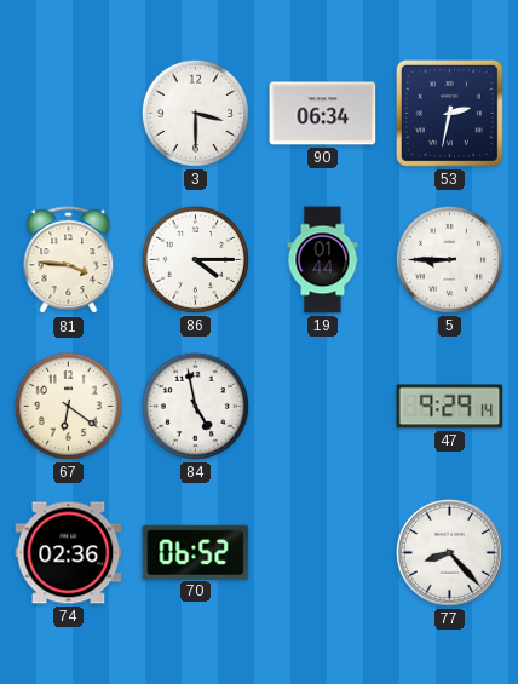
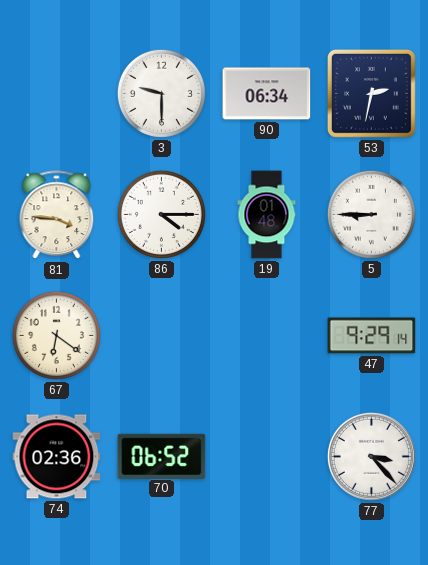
3: 3:30 -> 9:30 (161, 93)
19: 01:44 -> 01:48 (267, 215)
84: 4:58 -> none (195, 406)
77: 8:23 -> 3:23 (371, 456)
